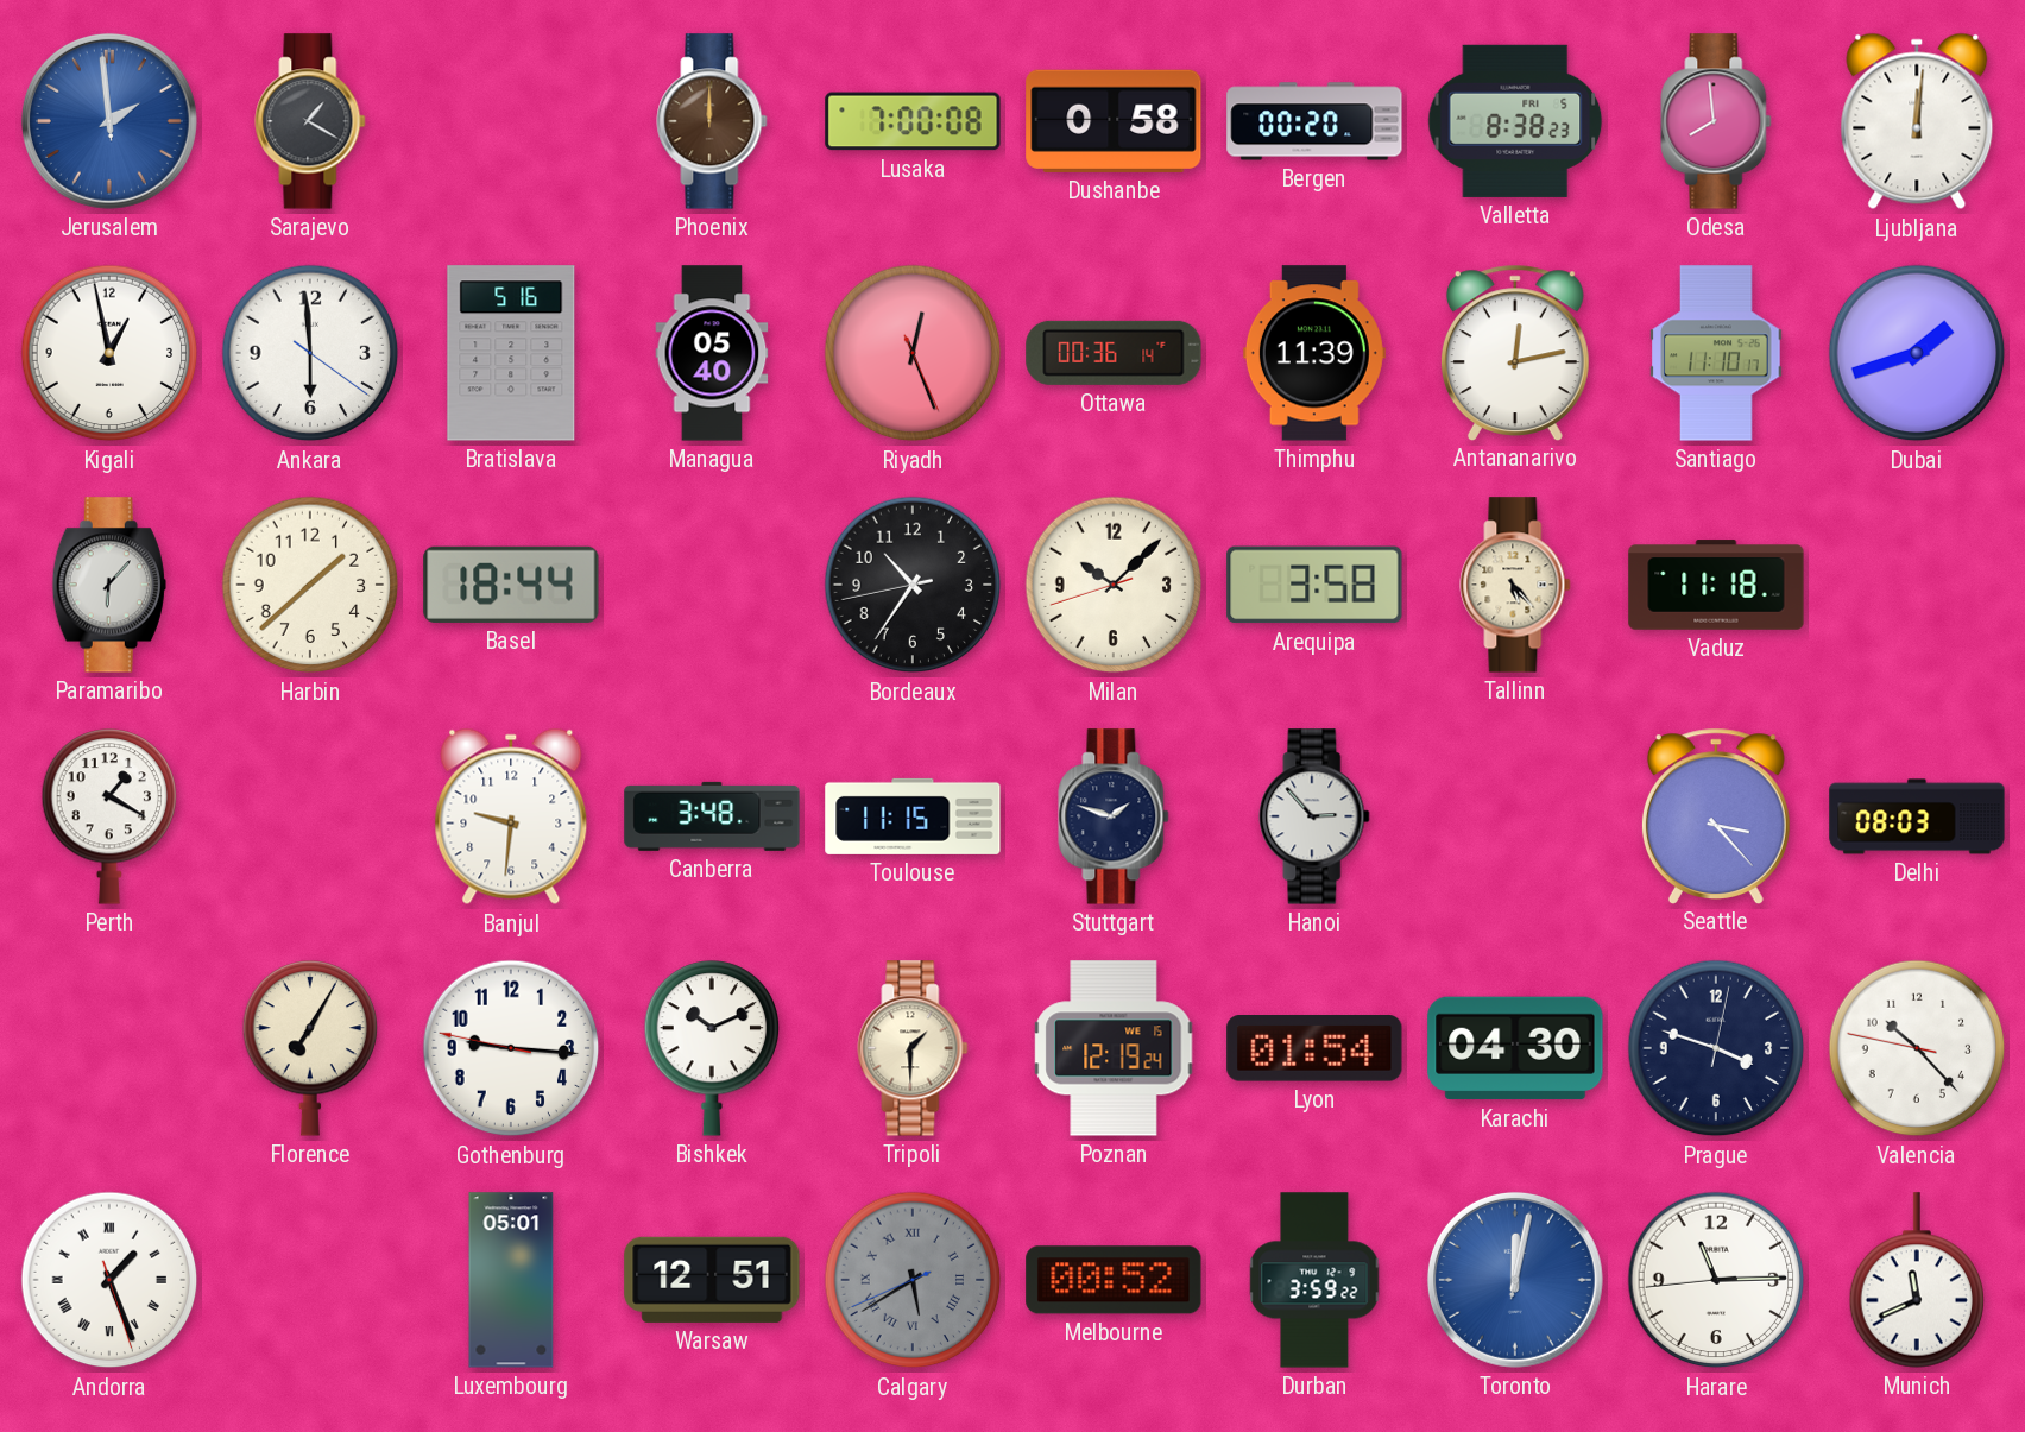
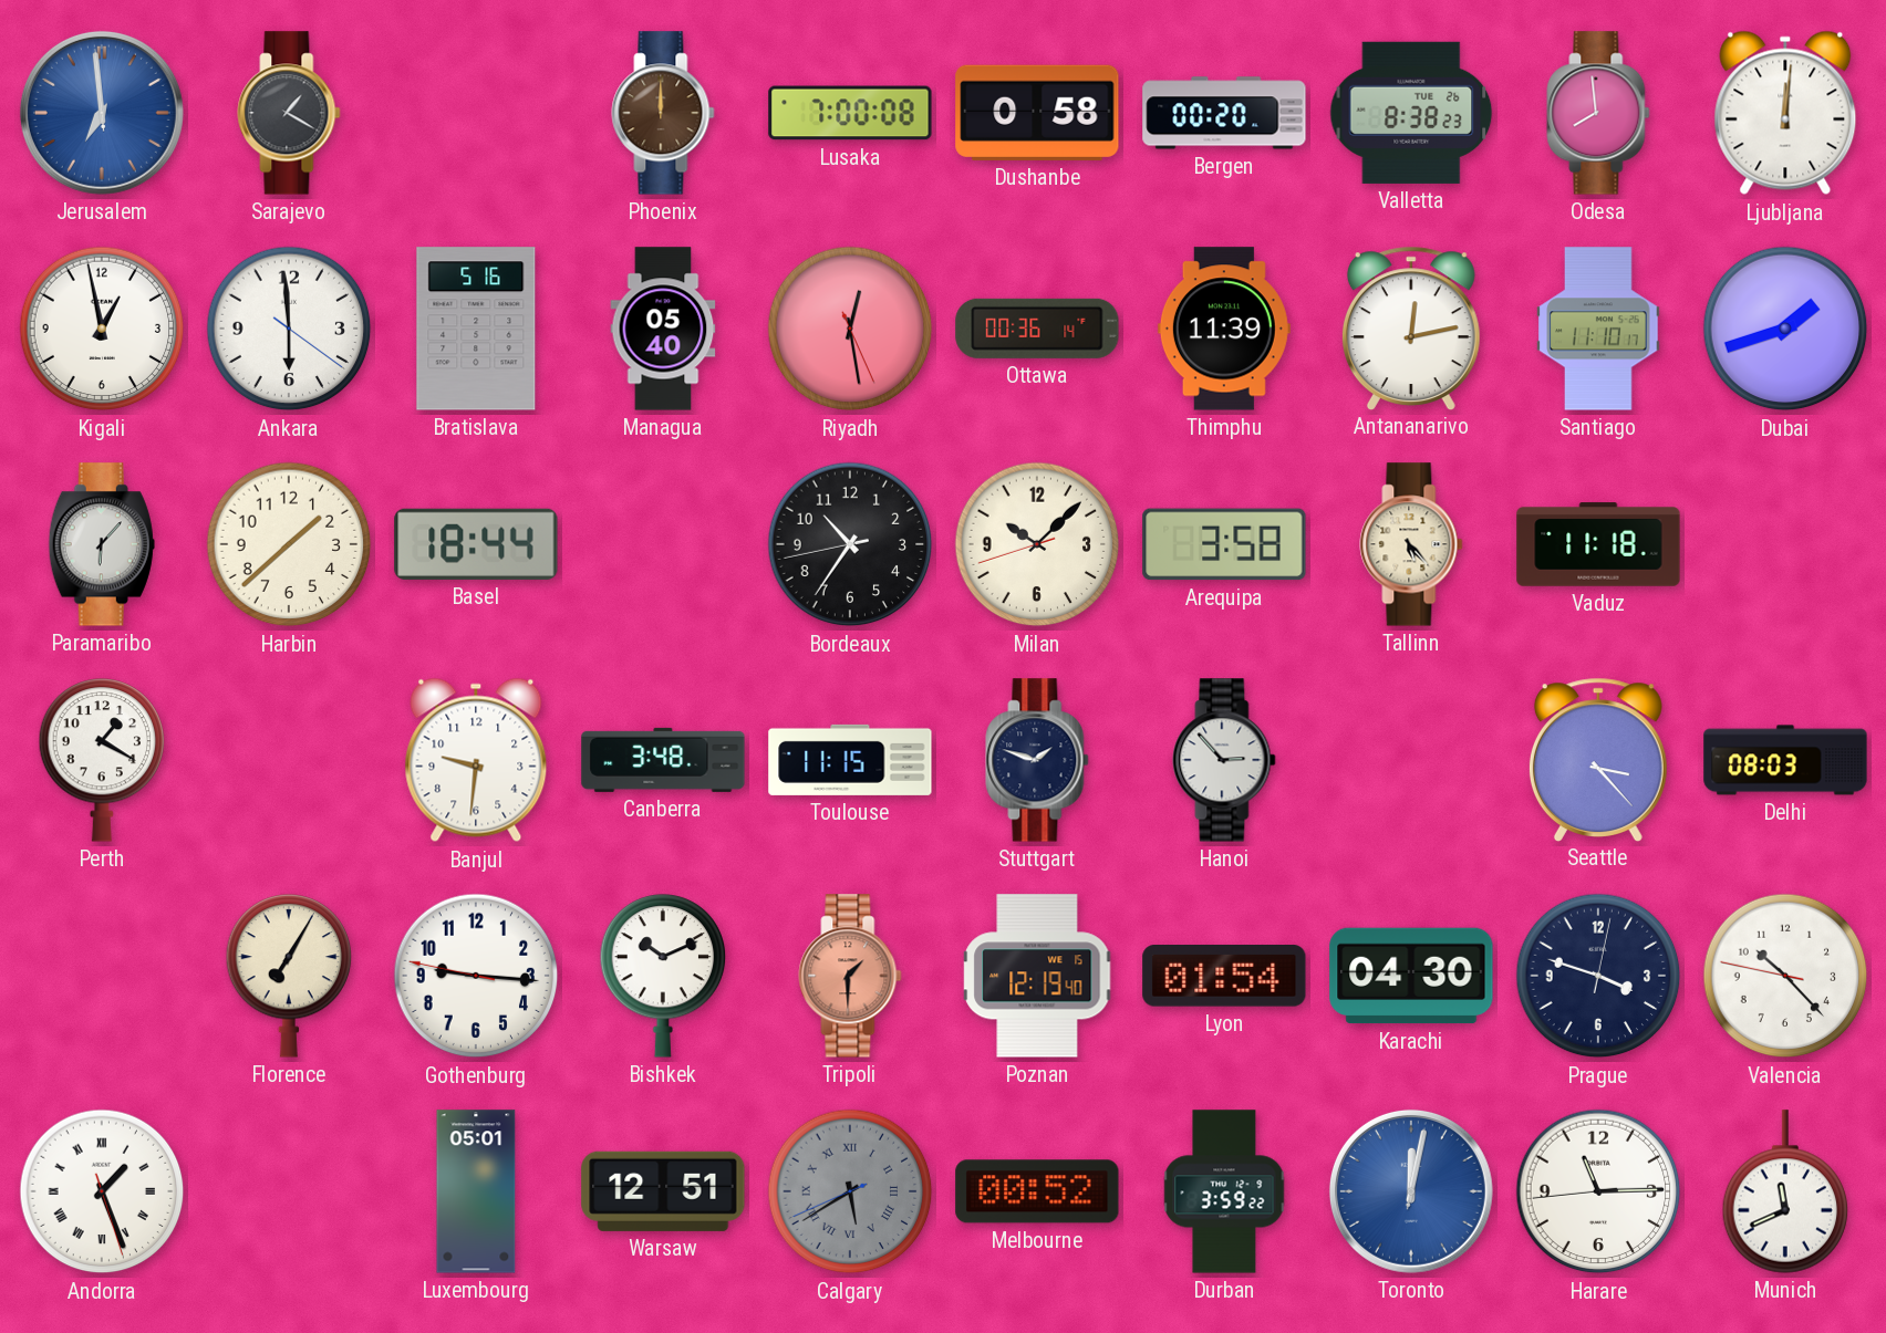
Jerusalem: 1:58 -> 6:58 (102, 113)
Valletta date: FRI 5 -> TUE 26 (1411, 113)
Riyadh: 12:26 -> 12:28 (850, 329)
Tripoli dial: cream -> salmon (850, 976)
Poznan: 12:19:24 -> 12:19:40 (1037, 976)
